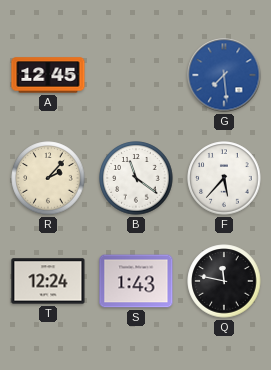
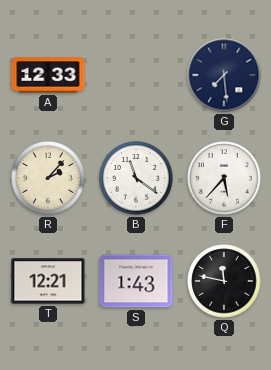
A: 12:45 -> 12:33 (48, 75)
G dial: blue -> navy (224, 75)
T: 12:24 -> 12:21 (48, 281)
